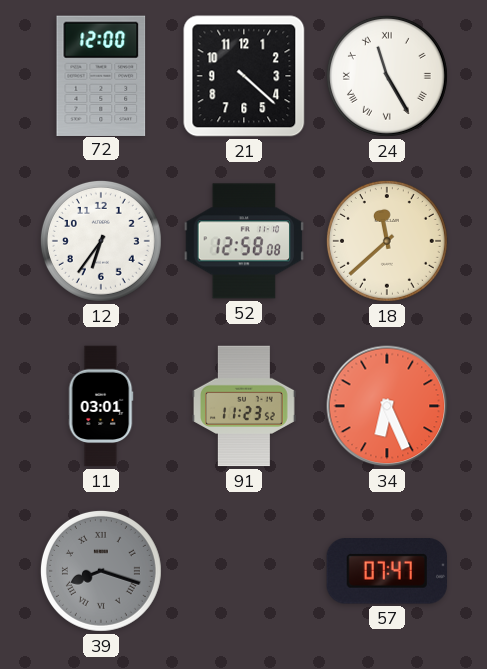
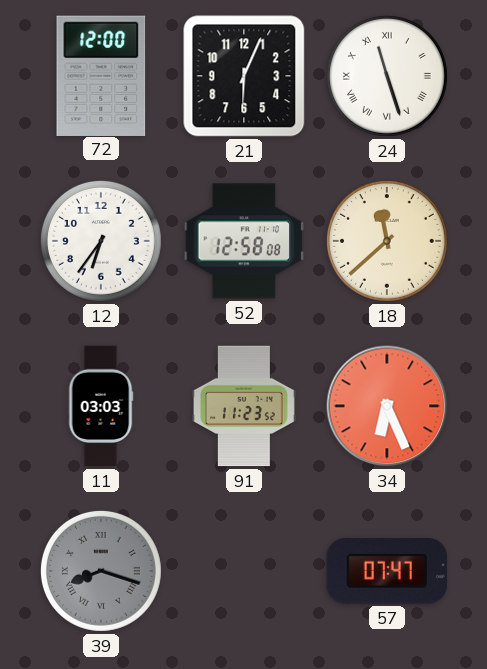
21: 4:22 -> 6:04 (244, 76)
24: 11:25 -> 11:27 (387, 76)
11: 03:01 -> 03:03 (101, 406)
